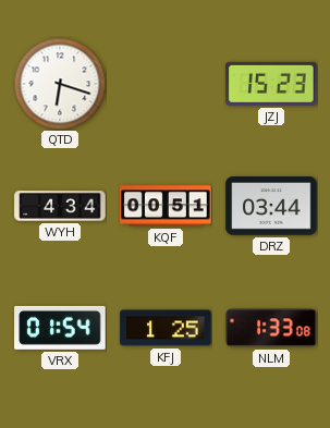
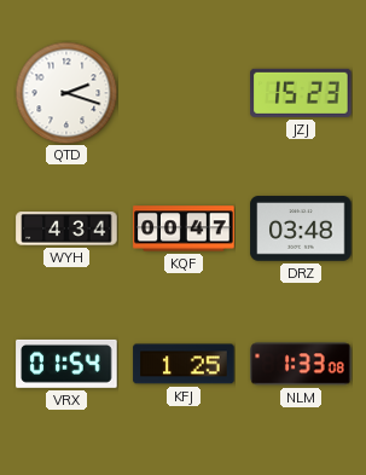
QTD: 6:18 -> 2:18 (66, 93)
KQF: 00:51 -> 00:47 (184, 228)
DRZ: 03:44 -> 03:48 (301, 228)
